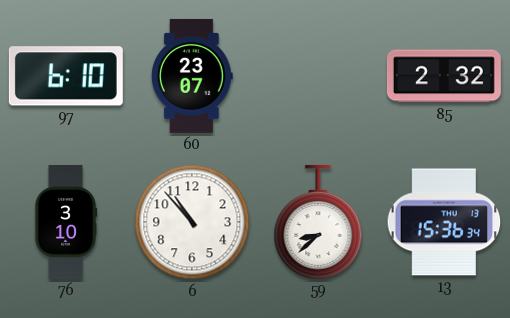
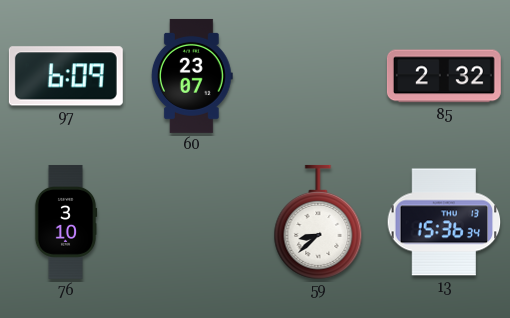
97: 6:10 -> 6:09 (66, 76)
6: 10:53 -> none (192, 222)
